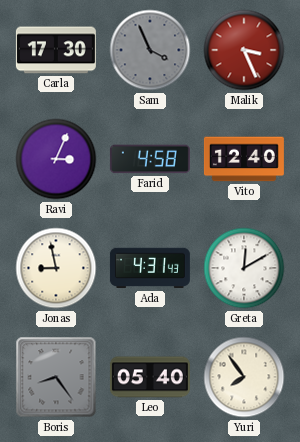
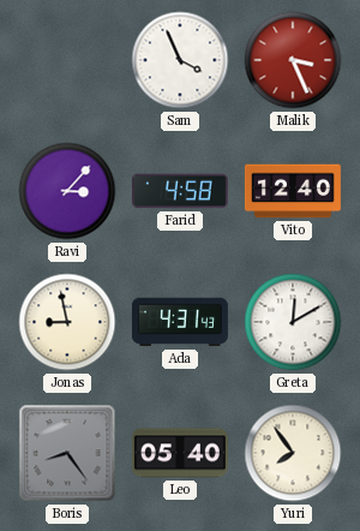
Carla: 17:30 -> none (56, 50)
Sam dial: grey -> white (180, 60)
Ravi: 3:04 -> 3:07 (67, 191)
